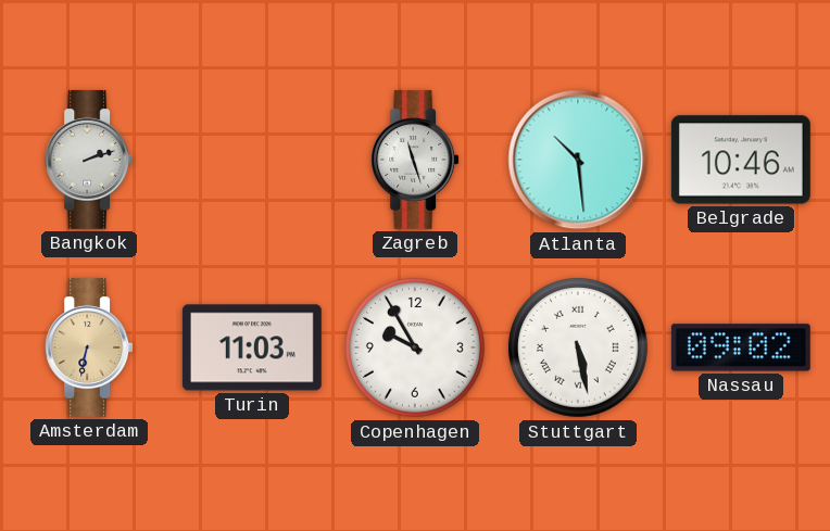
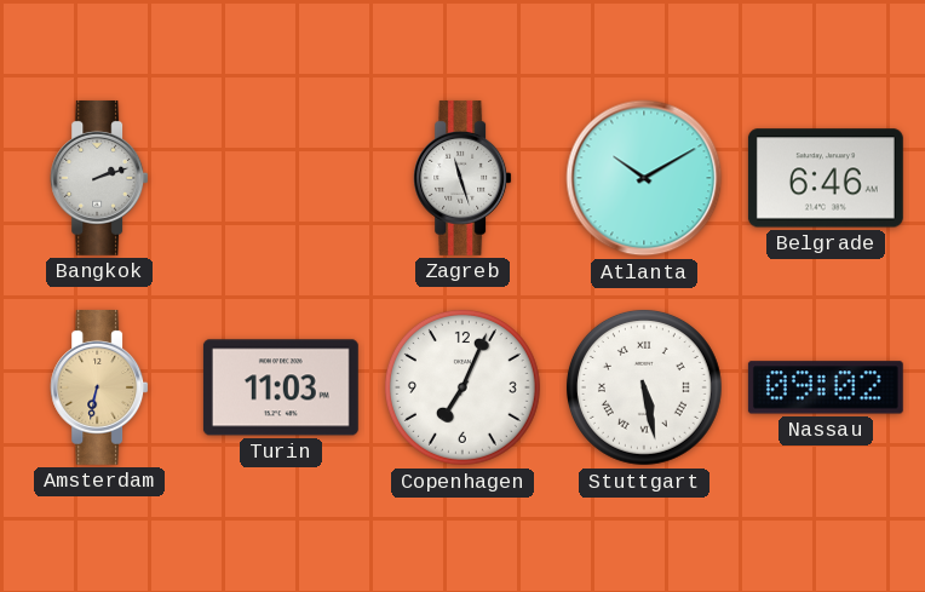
Atlanta: 10:29 -> 10:10 (644, 178)
Belgrade: 10:46 -> 6:46 (826, 178)
Copenhagen: 9:55 -> 7:04 (462, 387)
